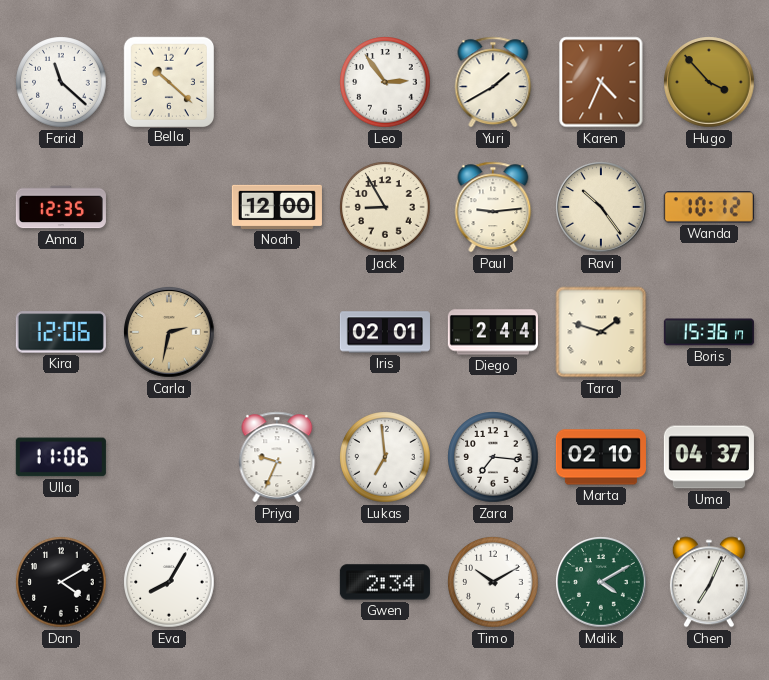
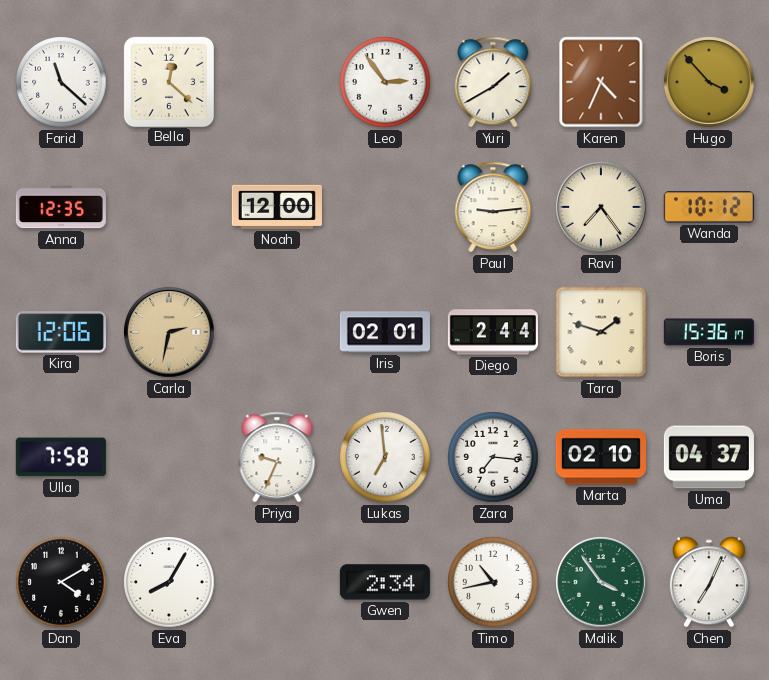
Bella: 10:22 -> 12:22 (168, 81)
Jack: 8:55 -> none (385, 207)
Ravi: 10:24 -> 7:24 (601, 207)
Ulla: 11:06 -> 7:58 (61, 457)
Timo: 10:10 -> 10:43 (493, 582)
Malik: 4:10 -> 3:54 (601, 582)
